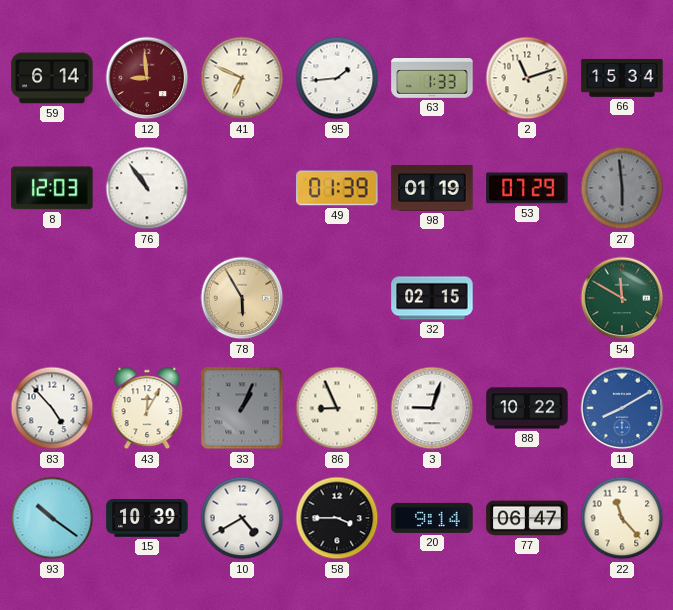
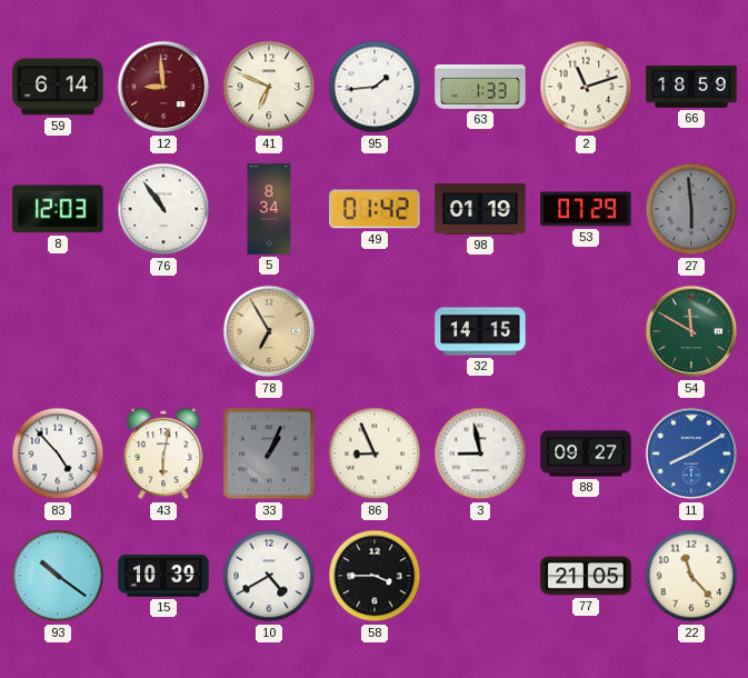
66: 15:34 -> 18:59 (691, 87)
5: none -> 8:34 (269, 209)
49: 01:39 -> 01:42 (375, 209)
78: 5:55 -> 6:55 (269, 331)
32: 02:15 -> 14:15 (480, 331)
43: 12:05 -> 6:02 (163, 453)
3: 9:03 -> 8:58 (480, 453)
88: 10:22 -> 09:27 (586, 453)
20: 9:14 -> none (432, 518)
77: 06:47 -> 21:05 (586, 576)
